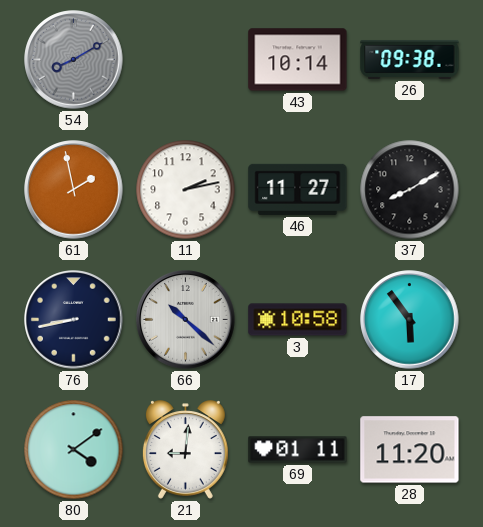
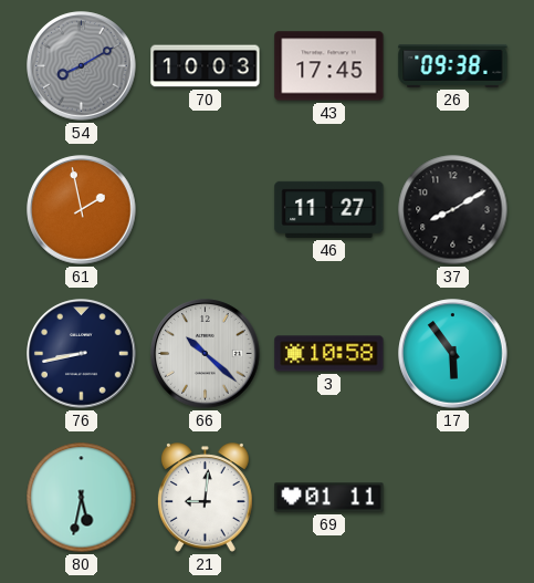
70: none -> 10:03 (206, 66)
43: 10:14 -> 17:45 (329, 66)
11: 2:13 -> none (186, 190)
80: 4:09 -> 5:32 (82, 498)
28: 11:20 -> none (410, 450)
